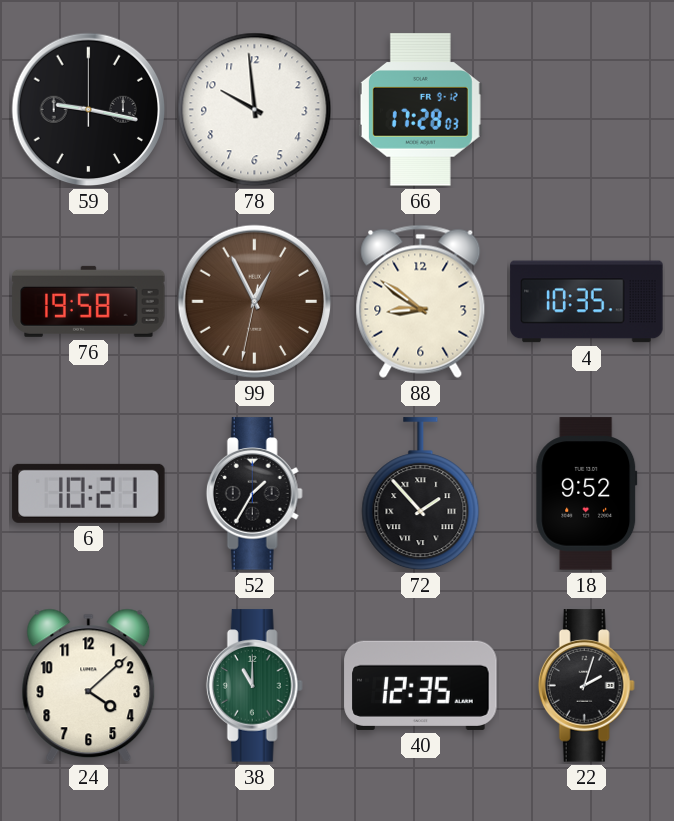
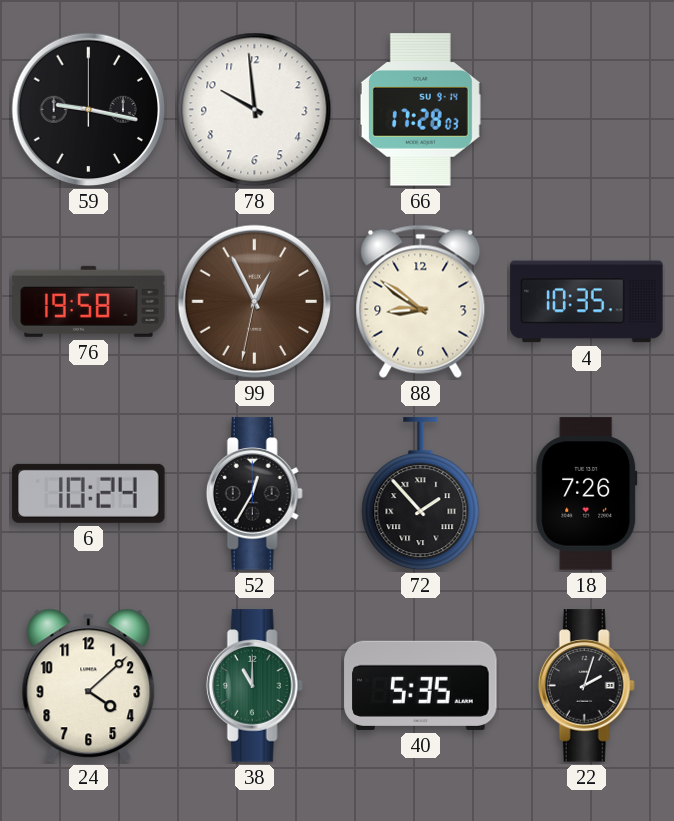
66 date: FR 9-12 -> SU 9-14 (420, 110)
6: 10:21 -> 10:24 (89, 493)
52: 1:35 -> 12:35 (254, 494)
18: 9:52 -> 7:26 (587, 494)
40: 12:35 -> 5:35 (421, 685)
